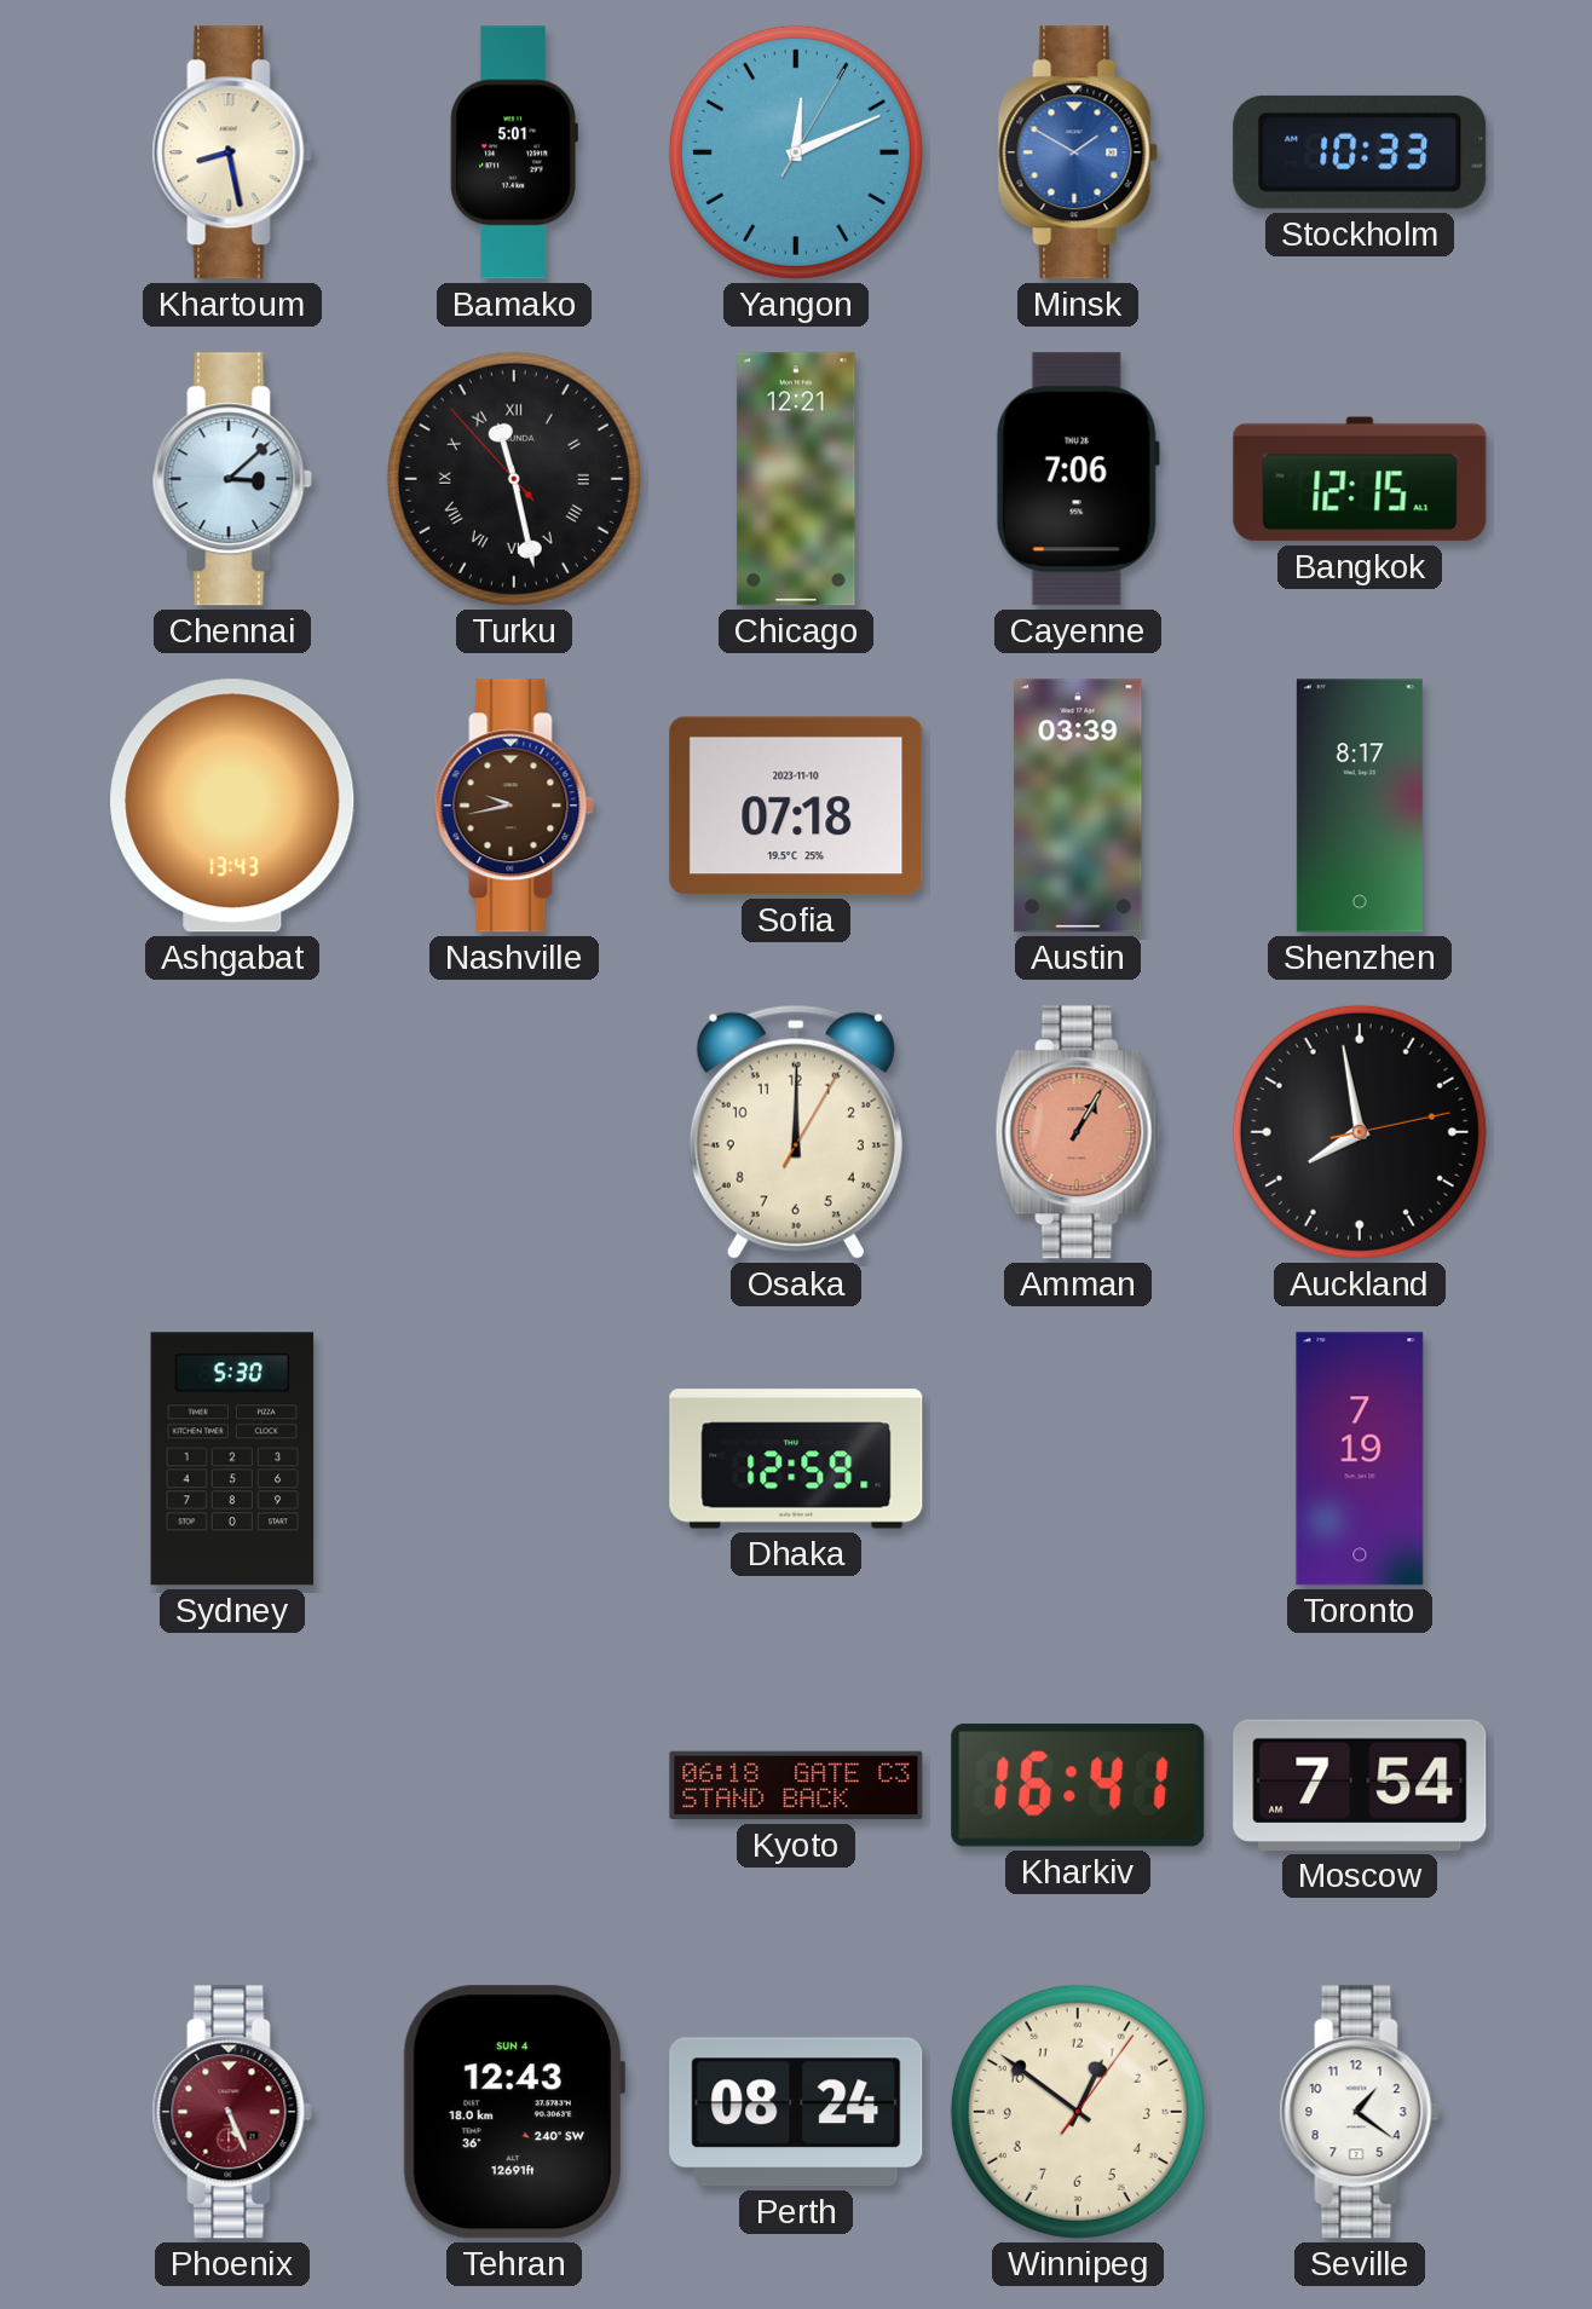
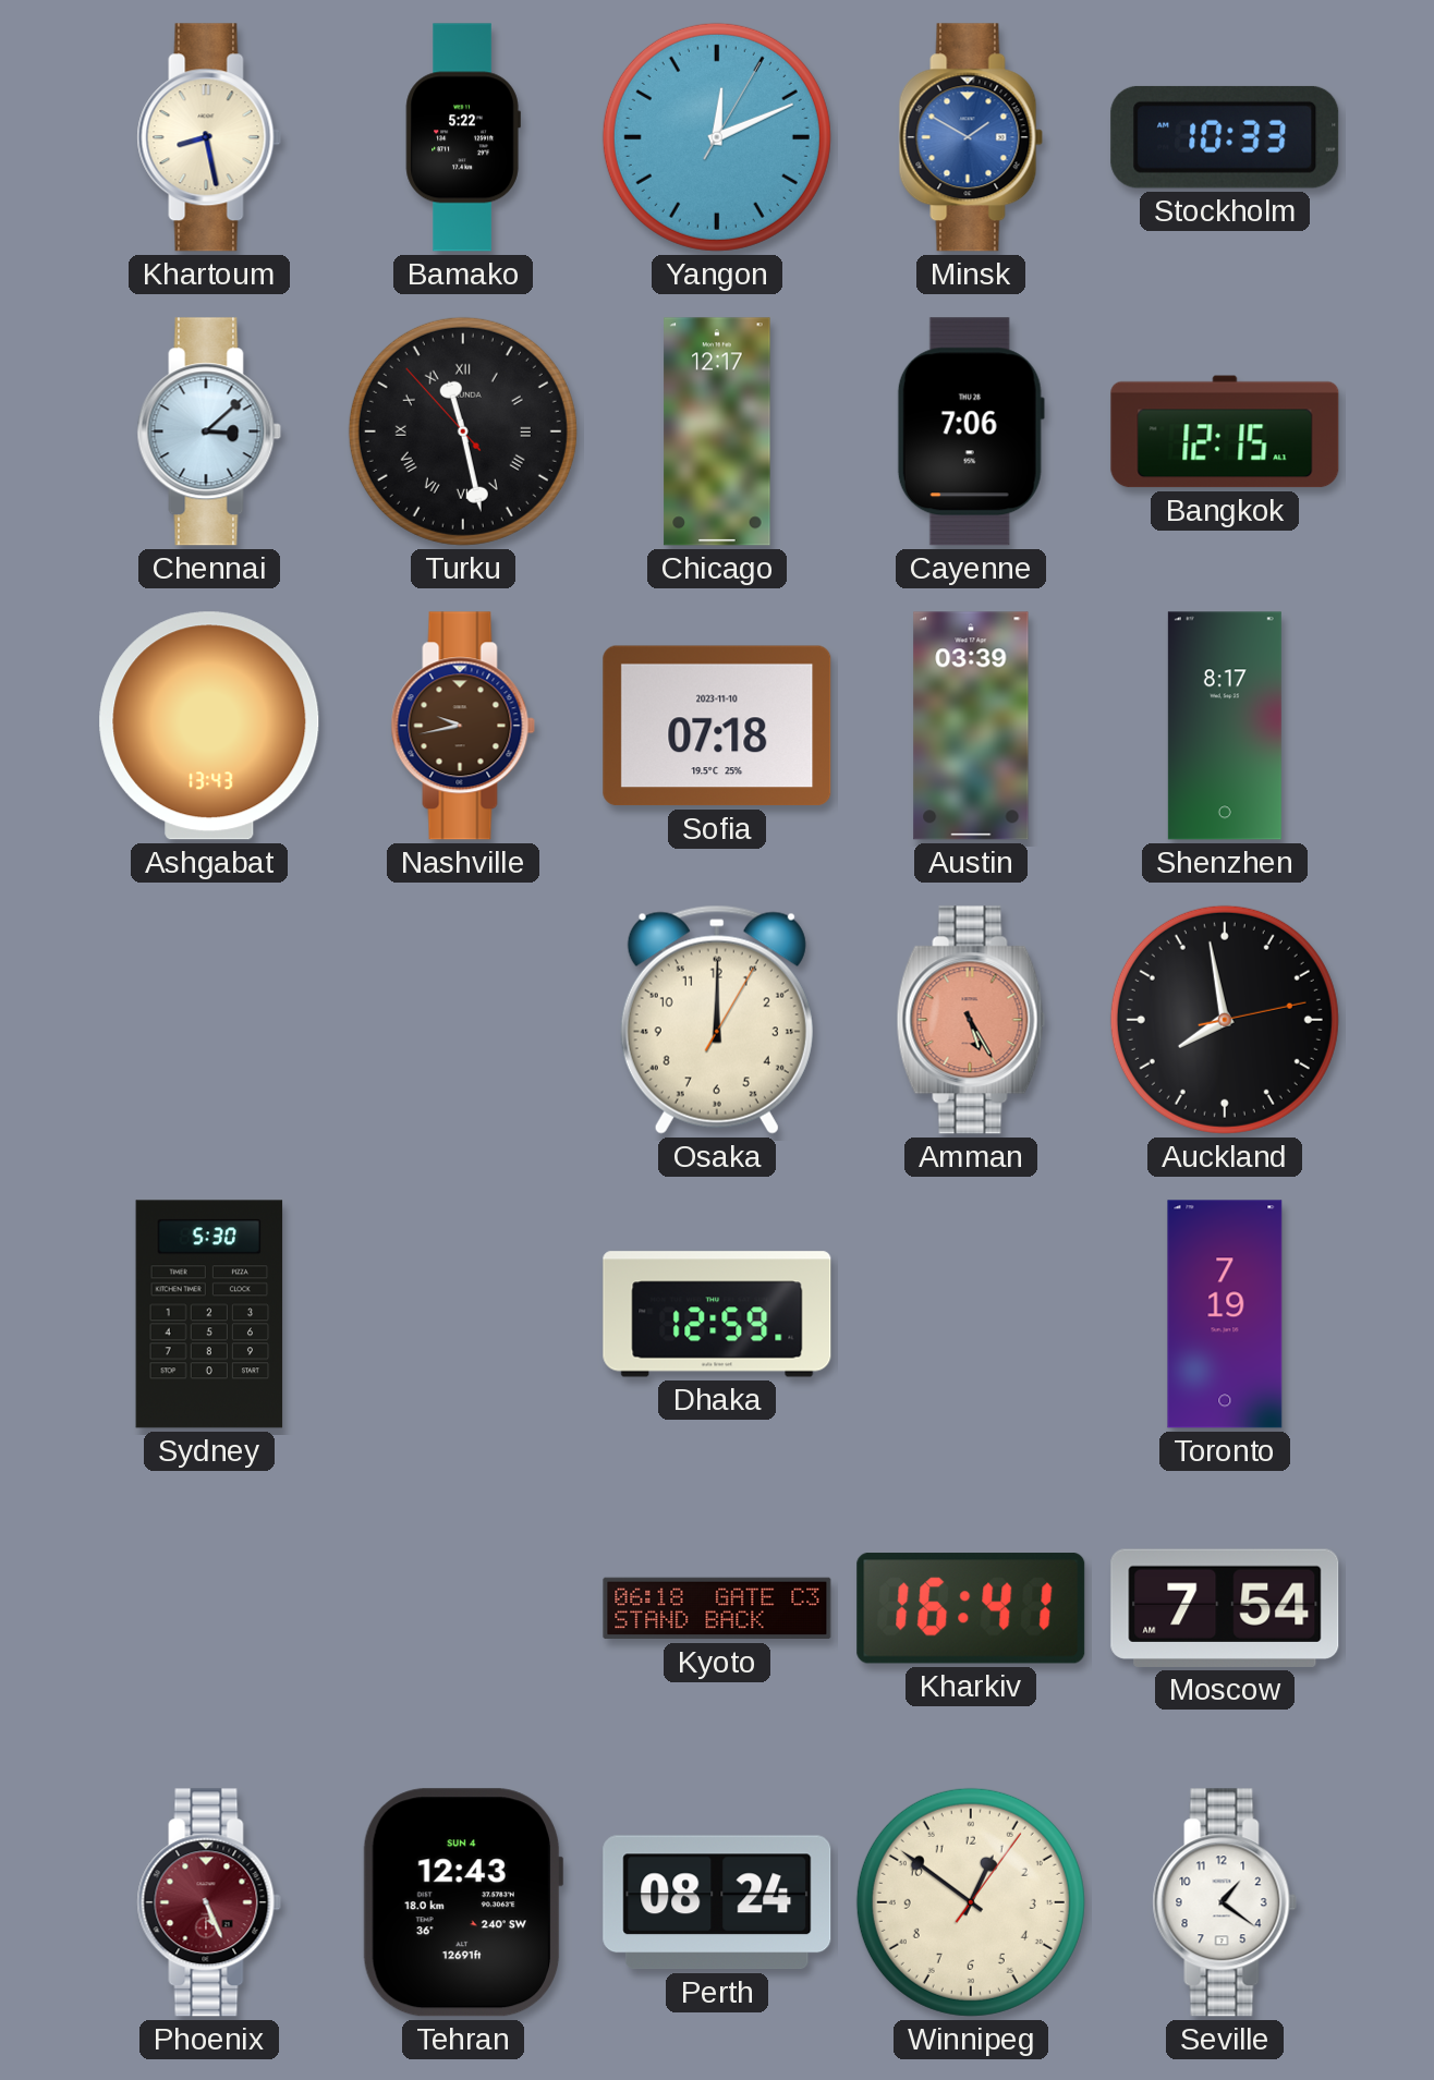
Bamako: 5:01 -> 5:22 (463, 137)
Chicago: 12:21 -> 12:17 (717, 431)
Amman: 1:05 -> 5:25 (971, 1020)
